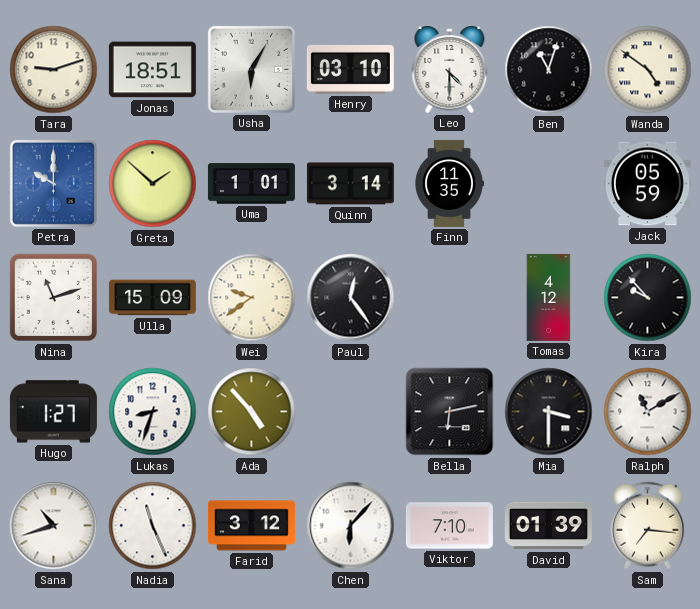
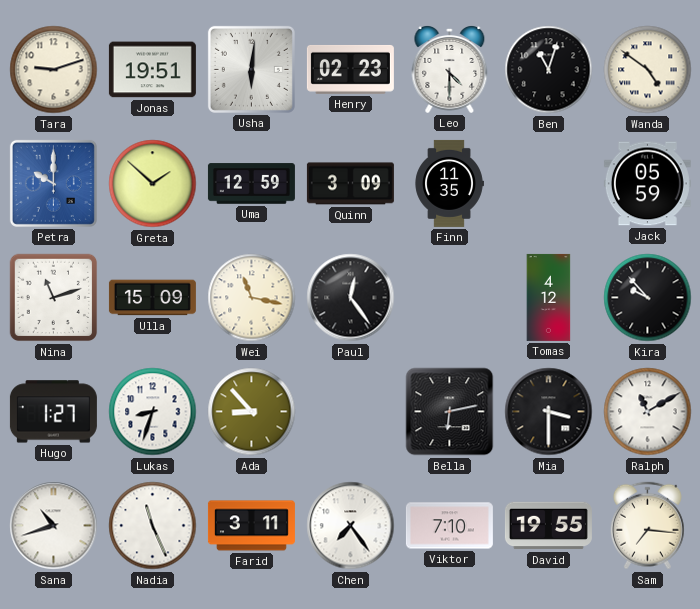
Jonas: 18:51 -> 19:51 (152, 70)
Usha: 6:05 -> 6:01 (251, 69)
Henry: 03:10 -> 02:23 (350, 69)
Uma: 1:01 -> 12:59 (251, 184)
Quinn: 3:14 -> 3:09 (350, 184)
Wei: 9:39 -> 11:17 (252, 298)
Ada: 4:53 -> 8:53 (252, 412)
Farid: 3:12 -> 3:11 (251, 526)
Chen: 6:07 -> 7:24 (351, 526)
David: 01:39 -> 19:55 (548, 526)
